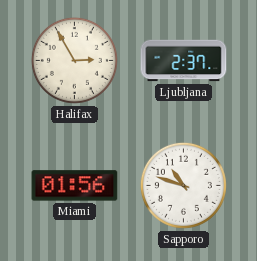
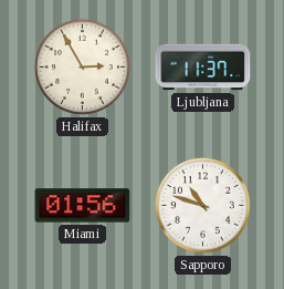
Ljubljana: 2:37 -> 11:37 (203, 68)
